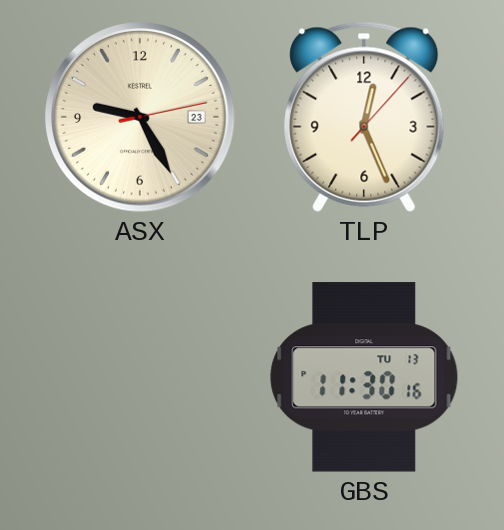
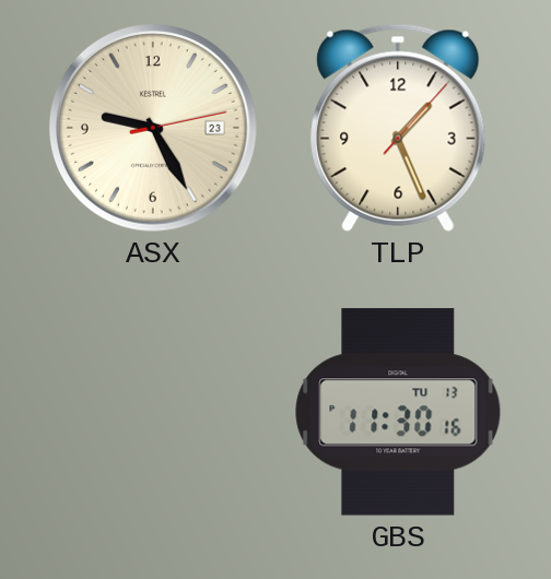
TLP: 12:26 -> 1:26 (398, 128)
